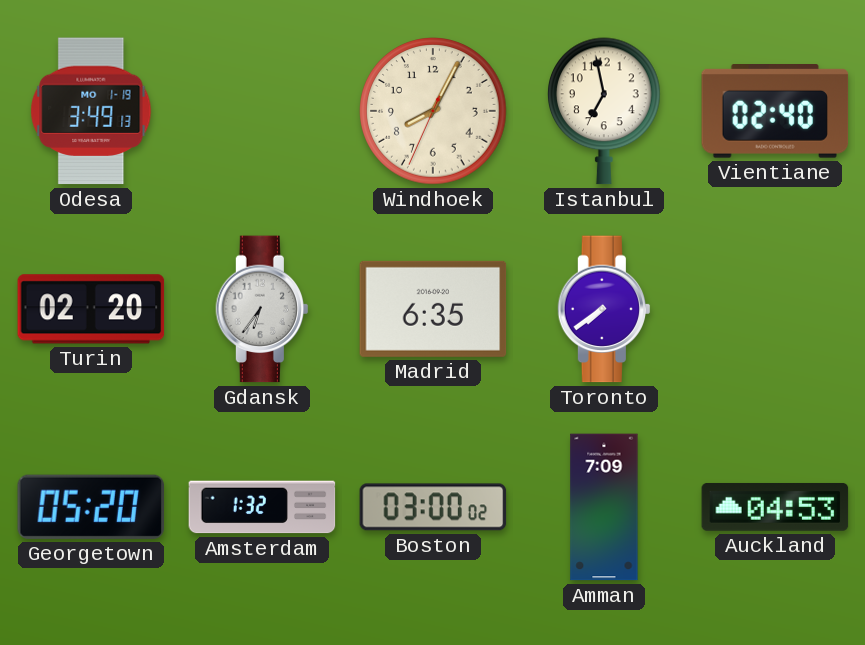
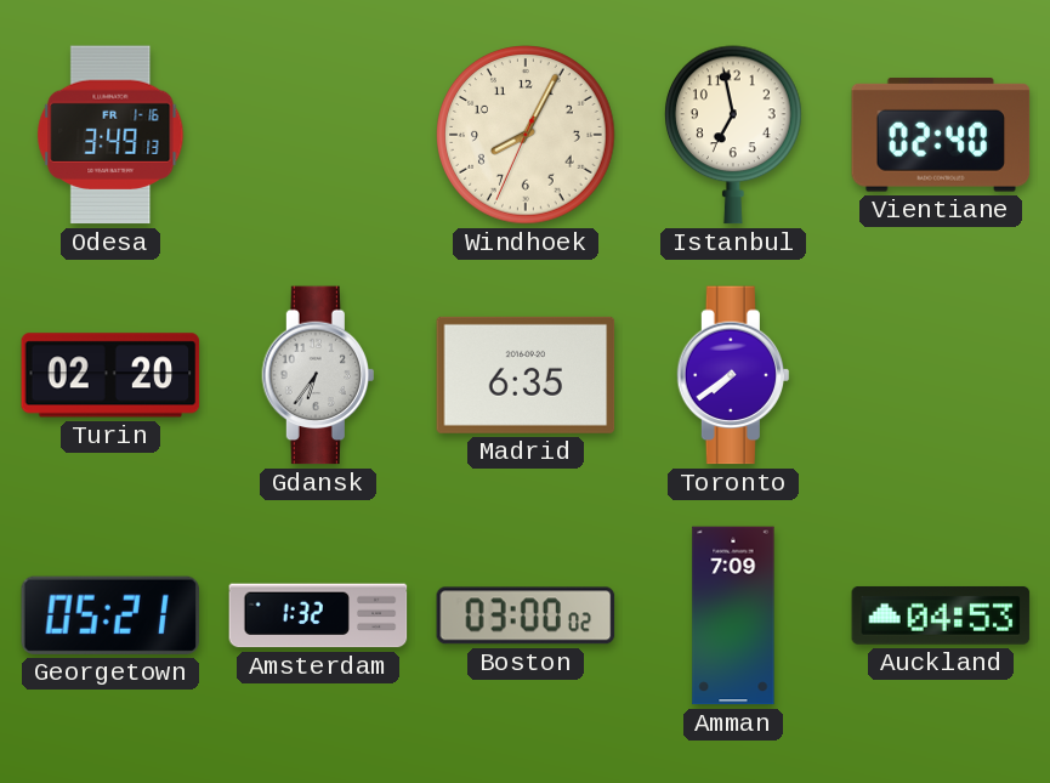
Odesa date: MO 1-19 -> FR 1-16 (110, 135)
Georgetown: 05:20 -> 05:21 (109, 615)
